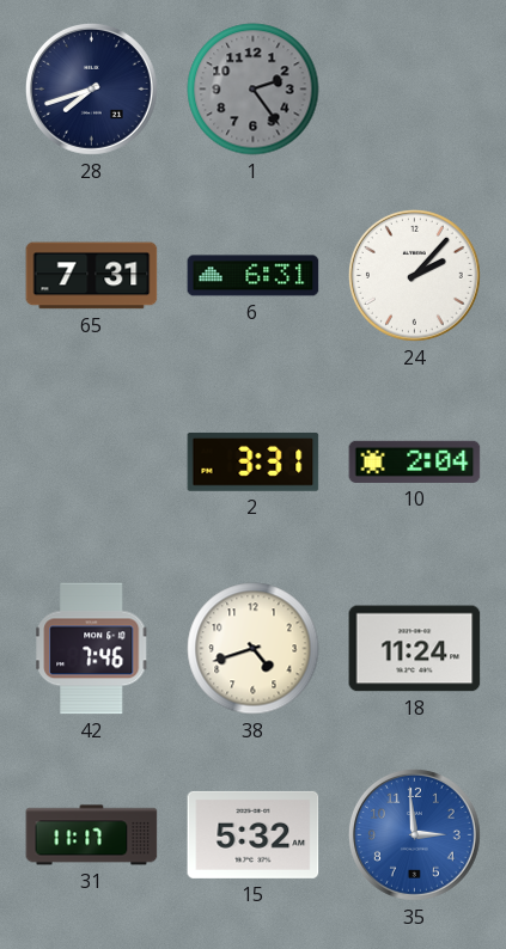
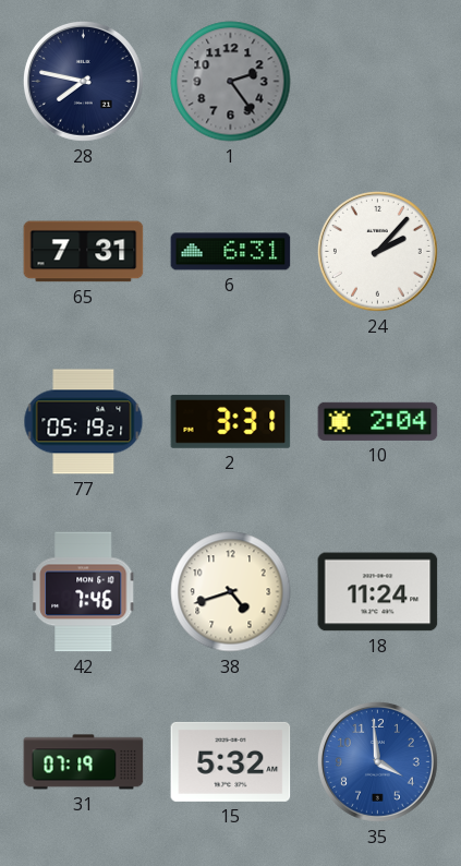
28: 7:42 -> 7:47 (83, 81)
77: none -> 05:19 (84, 422)
31: 11:17 -> 07:19 (84, 762)
35: 2:59 -> 3:59 (377, 761)
